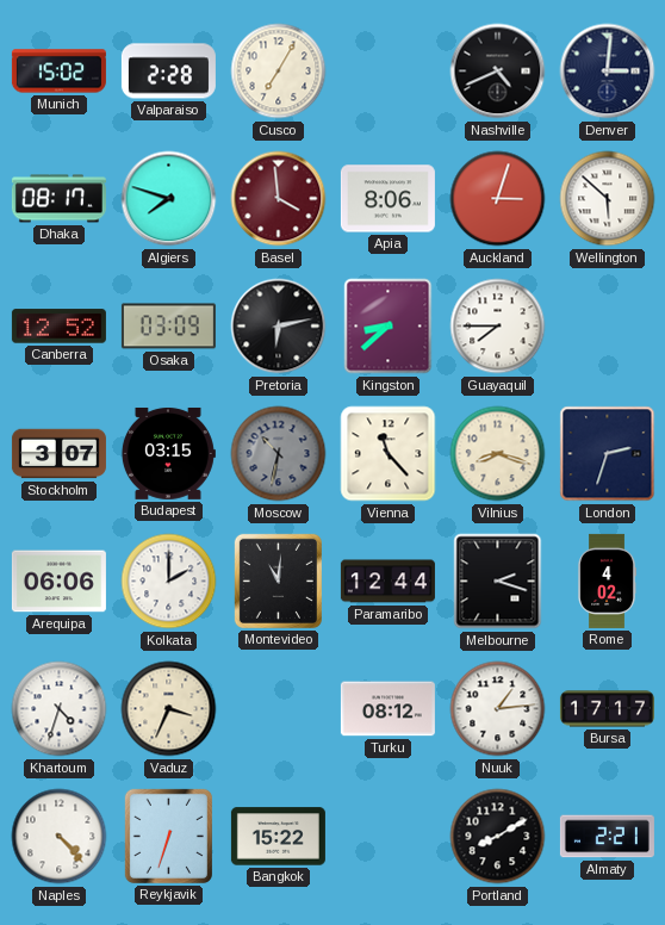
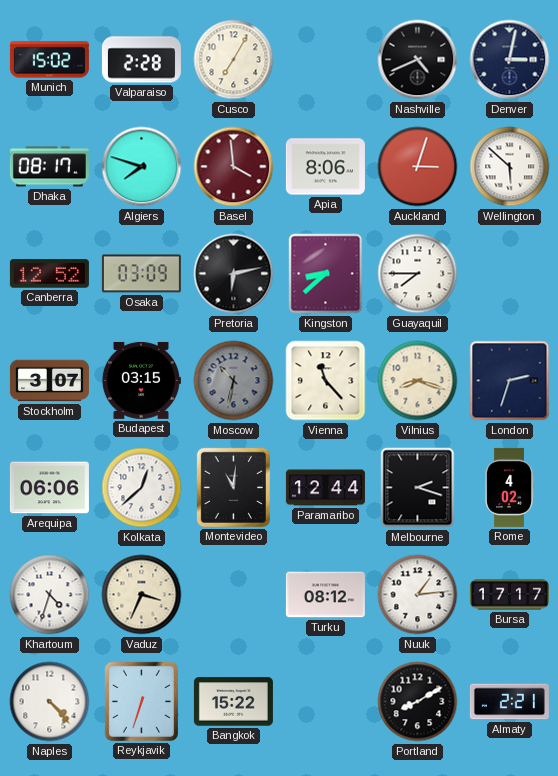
Denver: 3:01 -> 3:02 (510, 60)
Kolkata: 2:00 -> 12:38 (142, 488)
